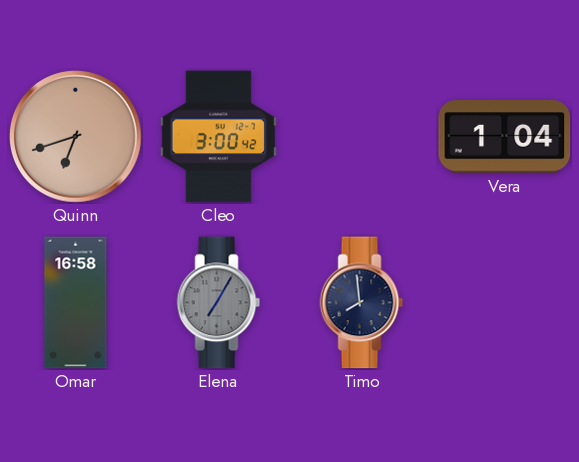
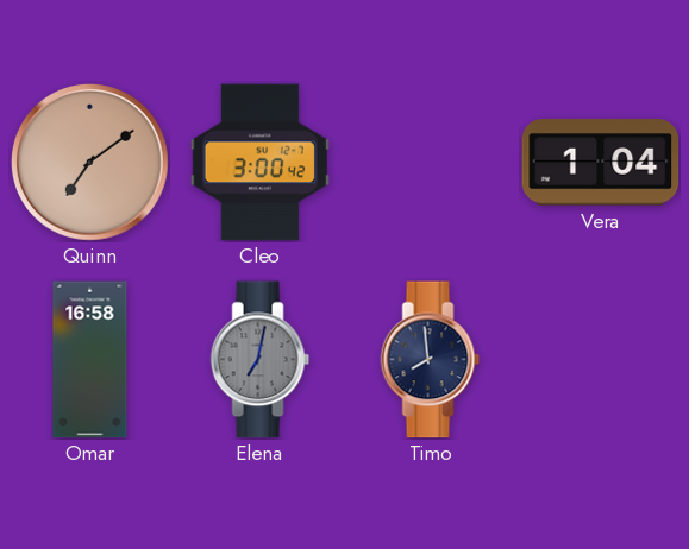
Quinn: 6:42 -> 7:09 (90, 163)
Elena: 7:05 -> 7:02 (261, 360)
